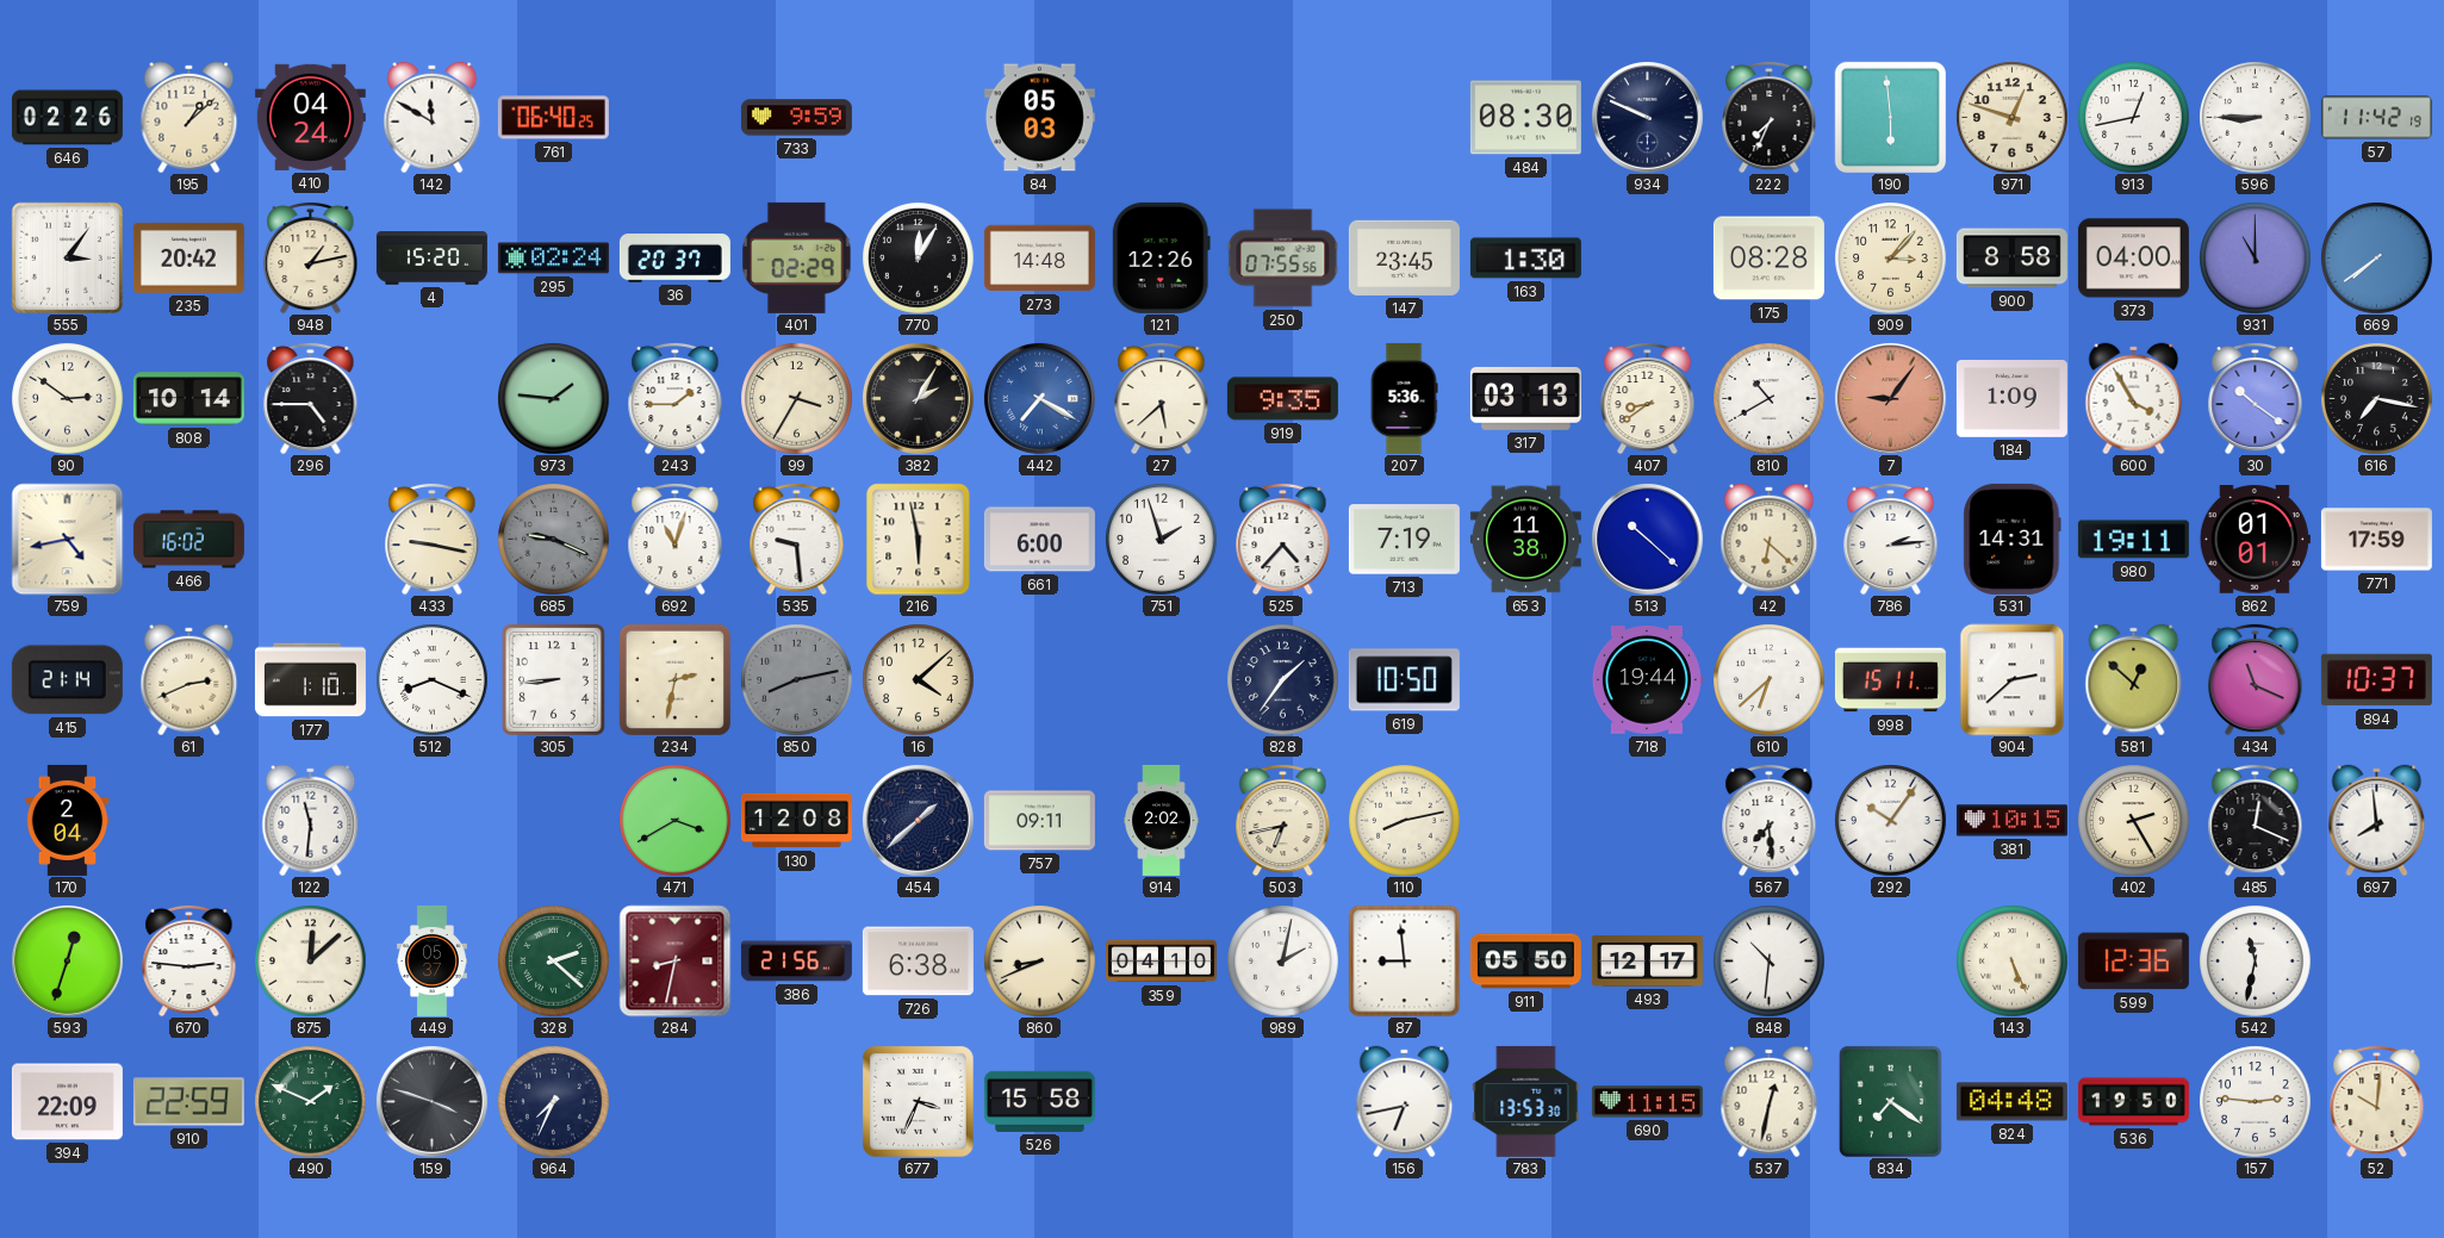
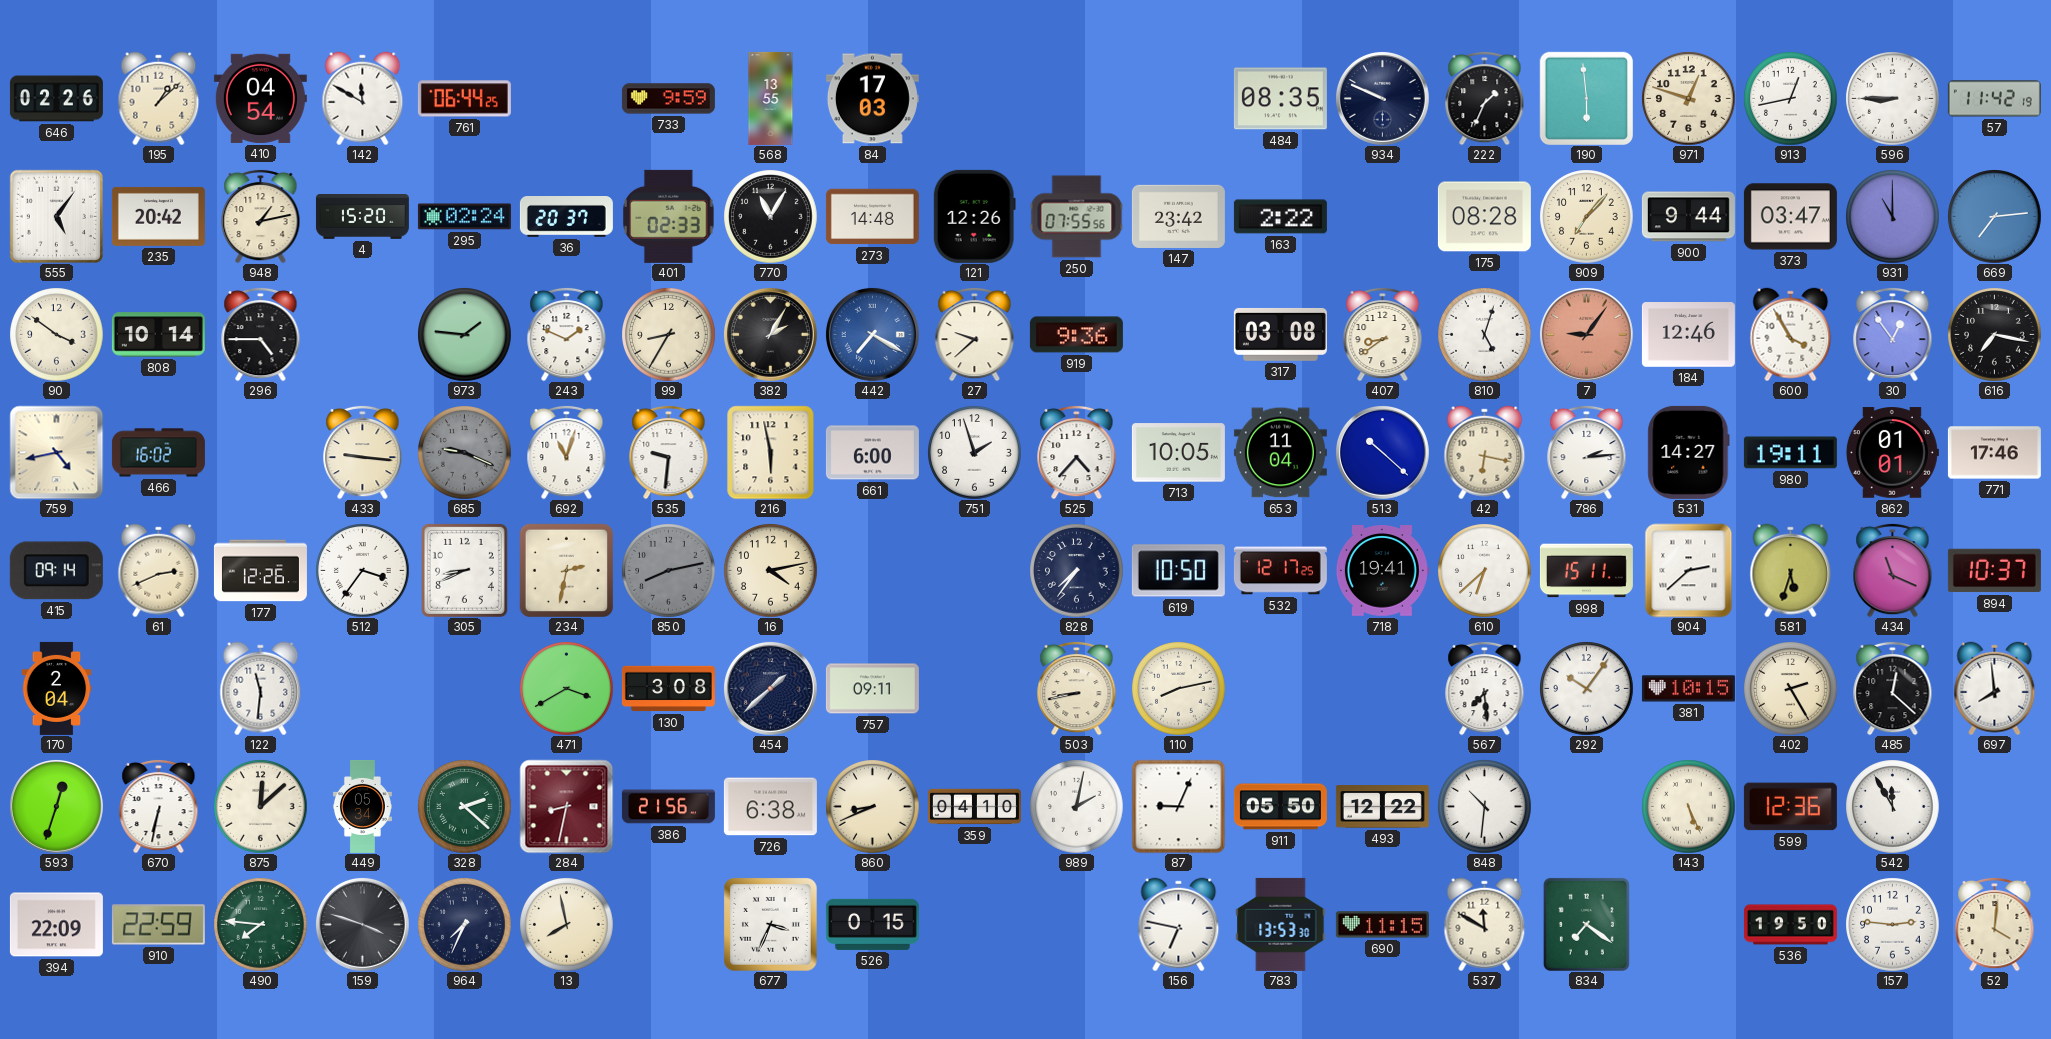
410: 04:24 -> 04:54 (260, 98)
761: 06:40 -> 06:44 (464, 99)
568: none -> 13:55 (771, 98)
84: 05:03 -> 17:03 (872, 99)
484: 08:30 -> 08:35 (1280, 99)
222: 7:34 -> 1:34 (1485, 98)
555: 3:06 -> 5:06 (56, 216)
401: 02:29 -> 02:33 (669, 216)
770: 12:05 -> 11:05 (770, 216)
147: 23:45 -> 23:42 (1178, 216)
163: 1:30 -> 2:22 (1280, 217)
909: 3:07 -> 7:07 (1586, 216)
900: 8:58 -> 9:44 (1688, 217)
373: 04:00 -> 03:47 (1790, 217)
669: 7:39 -> 7:14 (1994, 216)
90: 2:51 -> 3:51 (56, 334)
243: 1:45 -> 1:49 (567, 334)
99: 3:35 -> 8:35 (668, 334)
27: 5:38 -> 9:38 (975, 334)
919: 9:35 -> 9:36 (1076, 335)
207: 5:36 -> none (1404, 398)
317: 03:13 -> 03:08 (1280, 334)
810: 10:40 -> 5:03 (1484, 334)
184: 1:09 -> 12:46 (1688, 335)
30: 10:21 -> 12:54 (1893, 334)
433: 9:17 -> 9:16 (363, 452)
535: 9:29 -> 9:31 (669, 452)
713: 7:19 -> 10:05 (1178, 453)
653: 11:38 -> 11:04 (1280, 453)
42: 6:22 -> 6:17 (1485, 452)
531: 14:31 -> 14:27 (1689, 452)
771: 17:59 -> 17:46 (1994, 453)
415: 21:14 -> 09:14 (56, 571)
177: 1:10 -> 12:26 (260, 571)
512: 8:19 -> 3:36 (362, 570)
305: 8:44 -> 8:41 (464, 570)
16: 4:08 -> 4:13 (770, 570)
828: 1:36 -> 7:36 (1076, 570)
532: none -> 12:17 (1280, 571)
718: 19:44 -> 19:41 (1382, 571)
581: 12:52 -> 5:33 (1791, 570)
130: 12:08 -> 3:08 (668, 689)
914: 2:02 -> none (1162, 820)
503: 6:43 -> 8:43 (1077, 688)
485: 12:19 -> 12:22 (1893, 688)
670: 2:46 -> 6:32 (159, 806)
449: 05:37 -> 05:34 (362, 806)
87: 8:59 -> 9:04 (1178, 806)
493: 12:17 -> 12:22 (1382, 807)
542: 11:32 -> 11:55 (1892, 806)
490: 1:49 -> 7:46 (260, 924)
13: none -> 7:58 (566, 924)
526: 15:58 -> 0:15 (872, 924)
156: 6:43 -> 6:47 (1179, 924)
537: 12:32 -> 11:50 (1485, 924)
824: 04:48 -> none (2011, 1102)
52: 10:01 -> 4:01 (1995, 924)
